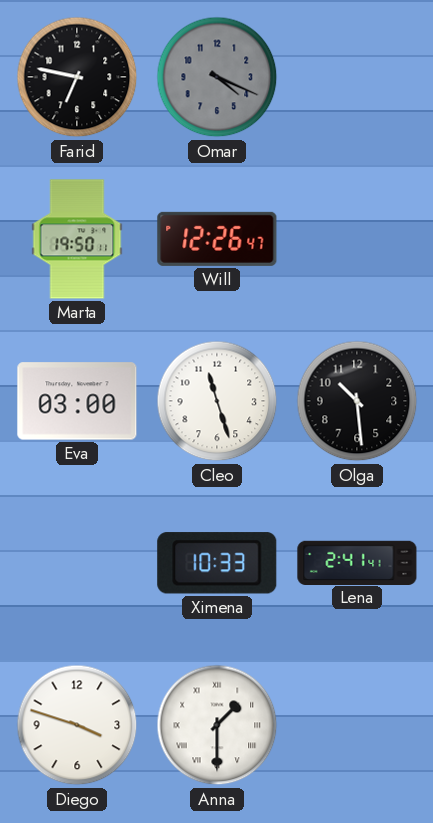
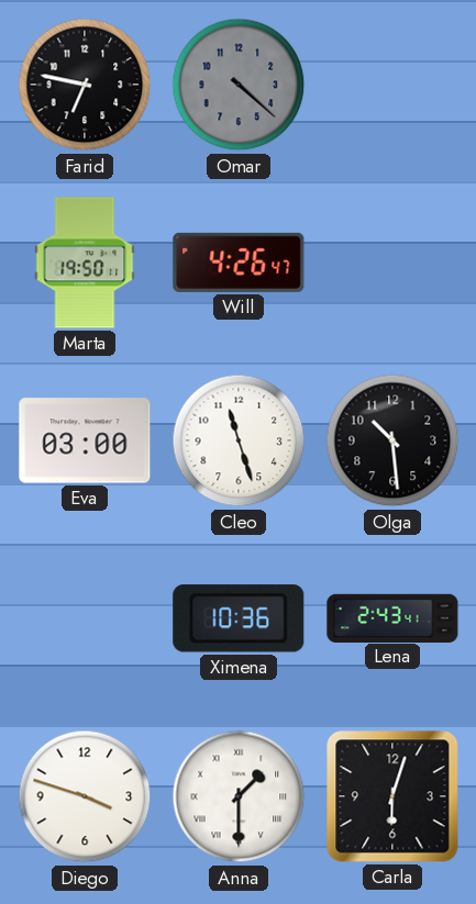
Omar: 4:19 -> 4:22 (239, 85)
Will: 12:26 -> 4:26 (239, 263)
Ximena: 10:33 -> 10:36 (239, 618)
Lena: 2:41 -> 2:43 (392, 617)
Carla: none -> 6:03 (392, 796)
